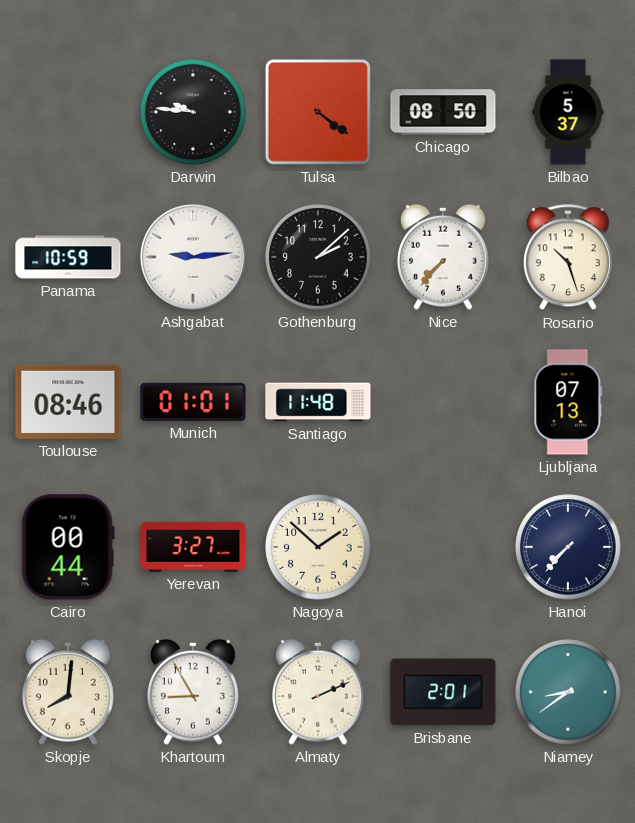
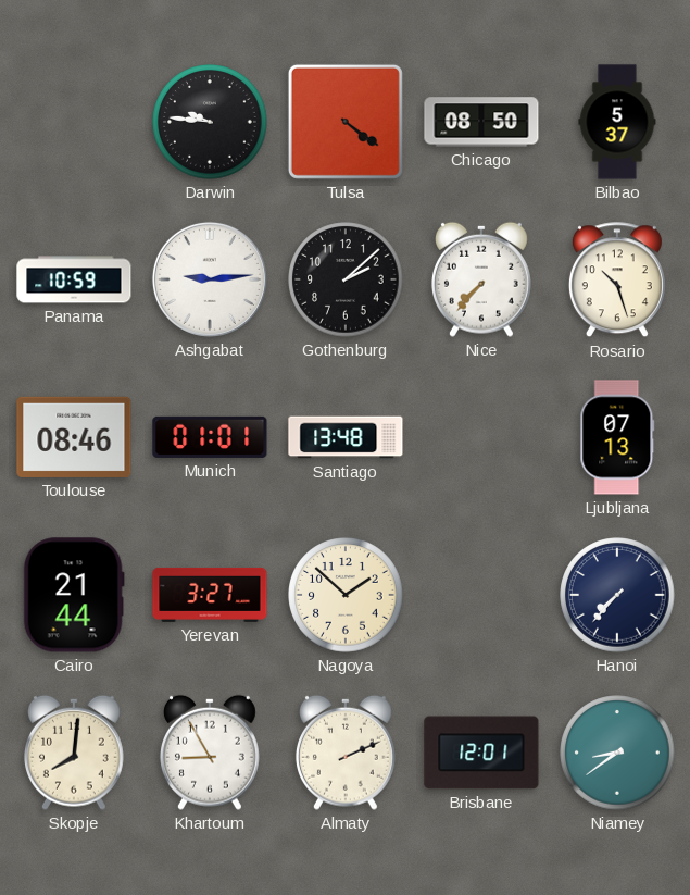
Santiago: 11:48 -> 13:48 (346, 437)
Cairo: 00:44 -> 21:44 (74, 595)
Brisbane: 2:01 -> 12:01 (481, 753)
